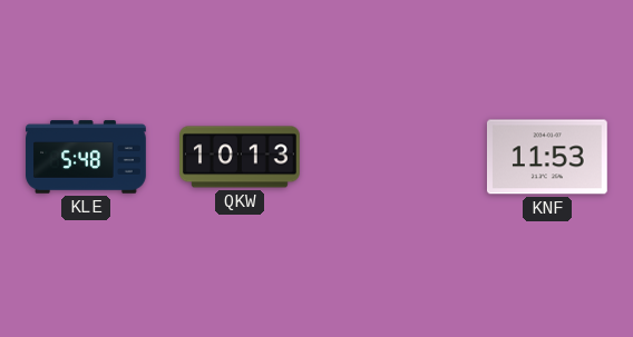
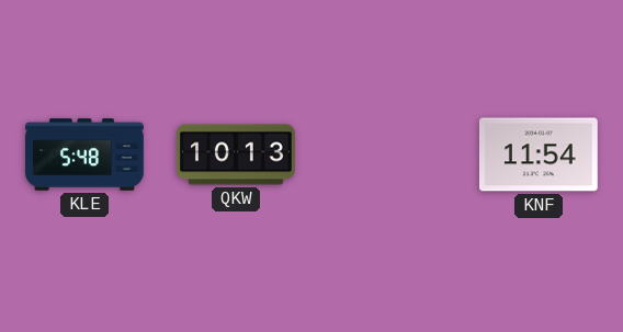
KNF: 11:53 -> 11:54 (539, 154)
